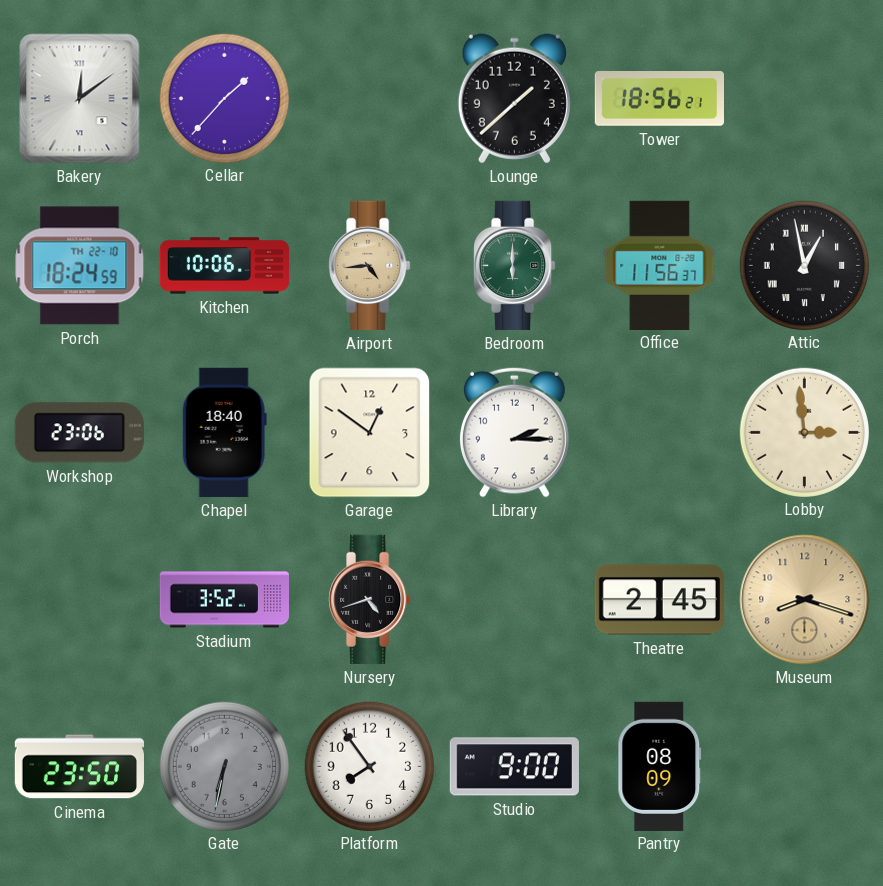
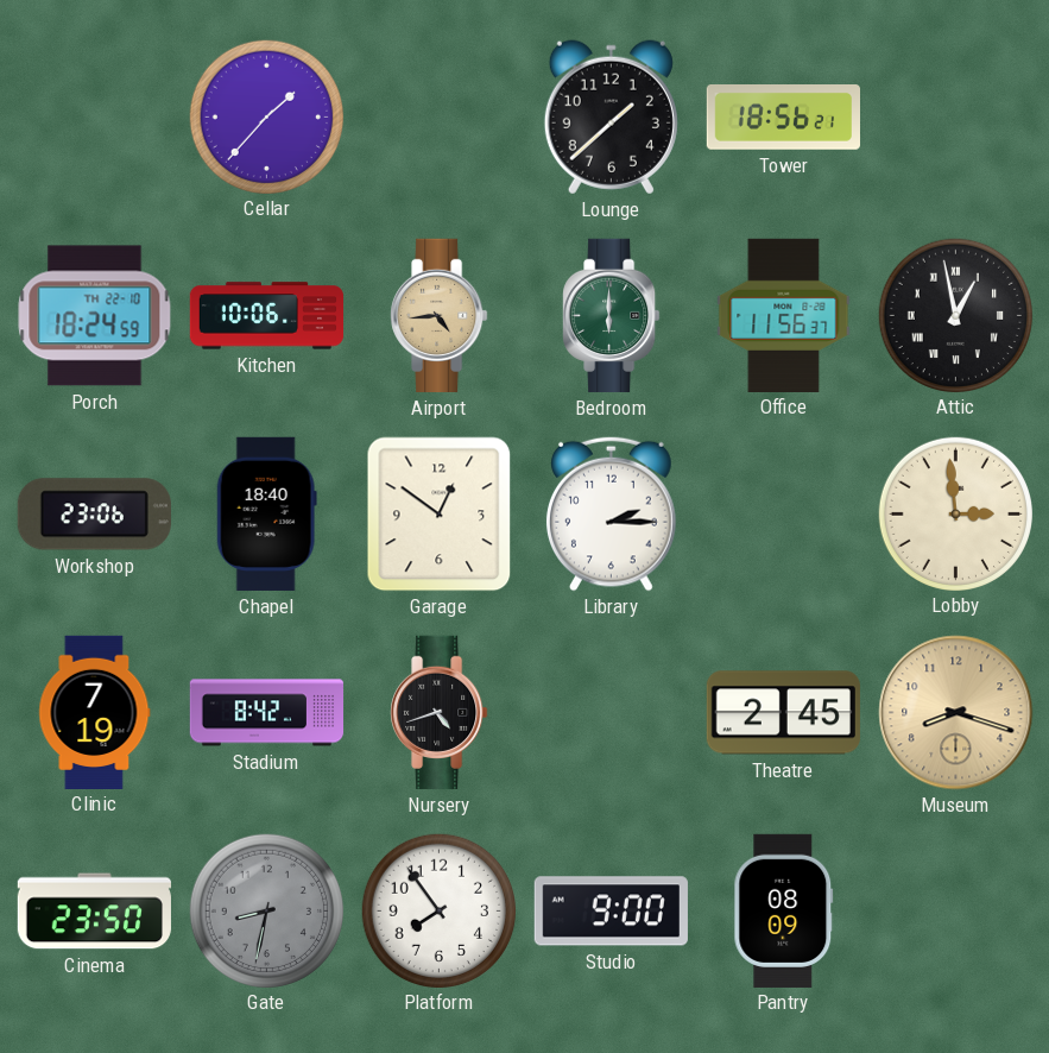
Bakery: 12:09 -> none (80, 99)
Clinic: none -> 7:19 (95, 712)
Stadium: 3:52 -> 8:42 (267, 713)
Gate: 6:32 -> 8:32 (266, 910)
